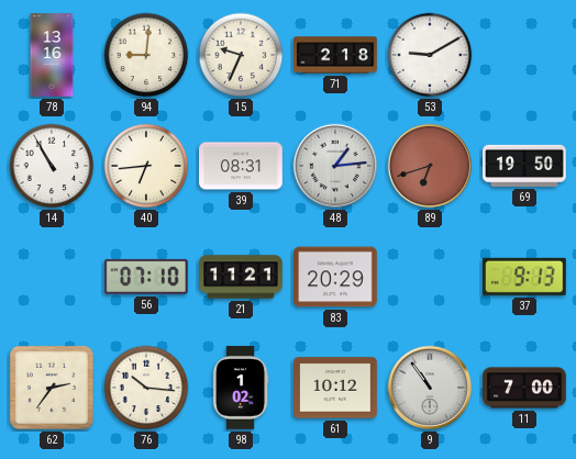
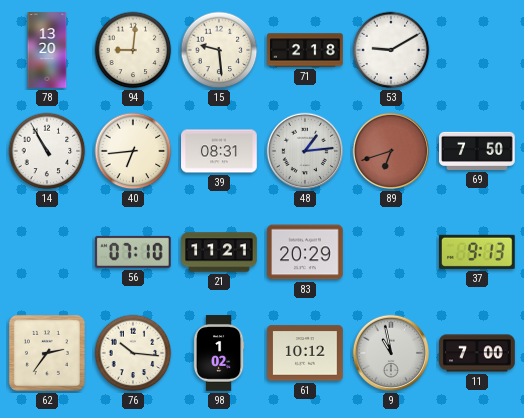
78: 13:16 -> 13:20 (47, 50)
15: 9:34 -> 9:29 (219, 50)
69: 19:50 -> 7:50 (477, 151)
9: 10:54 -> 10:58 (391, 353)
